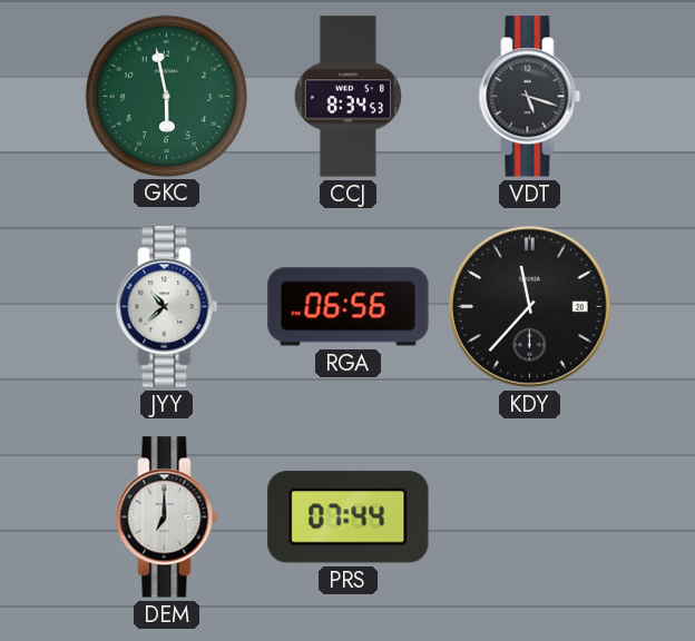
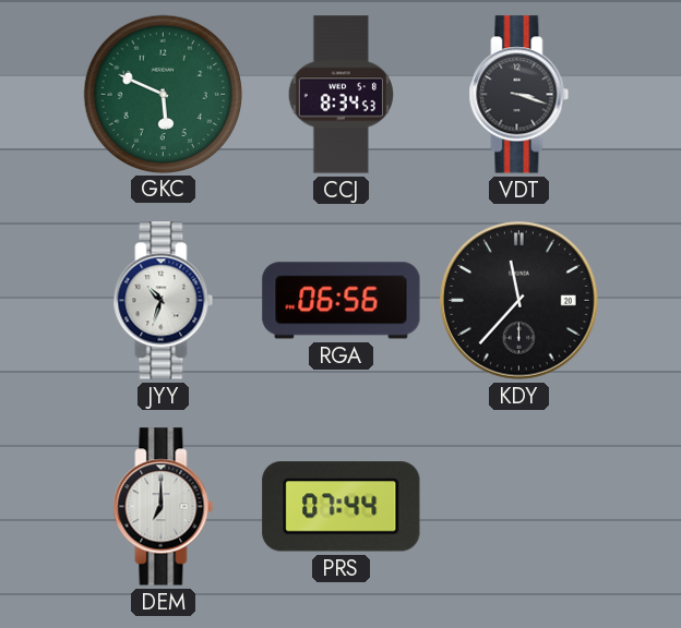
GKC: 5:58 -> 5:49 (163, 94)
VDT: 5:18 -> 3:18 (519, 95)
JYY: 10:38 -> 10:33 (164, 301)
